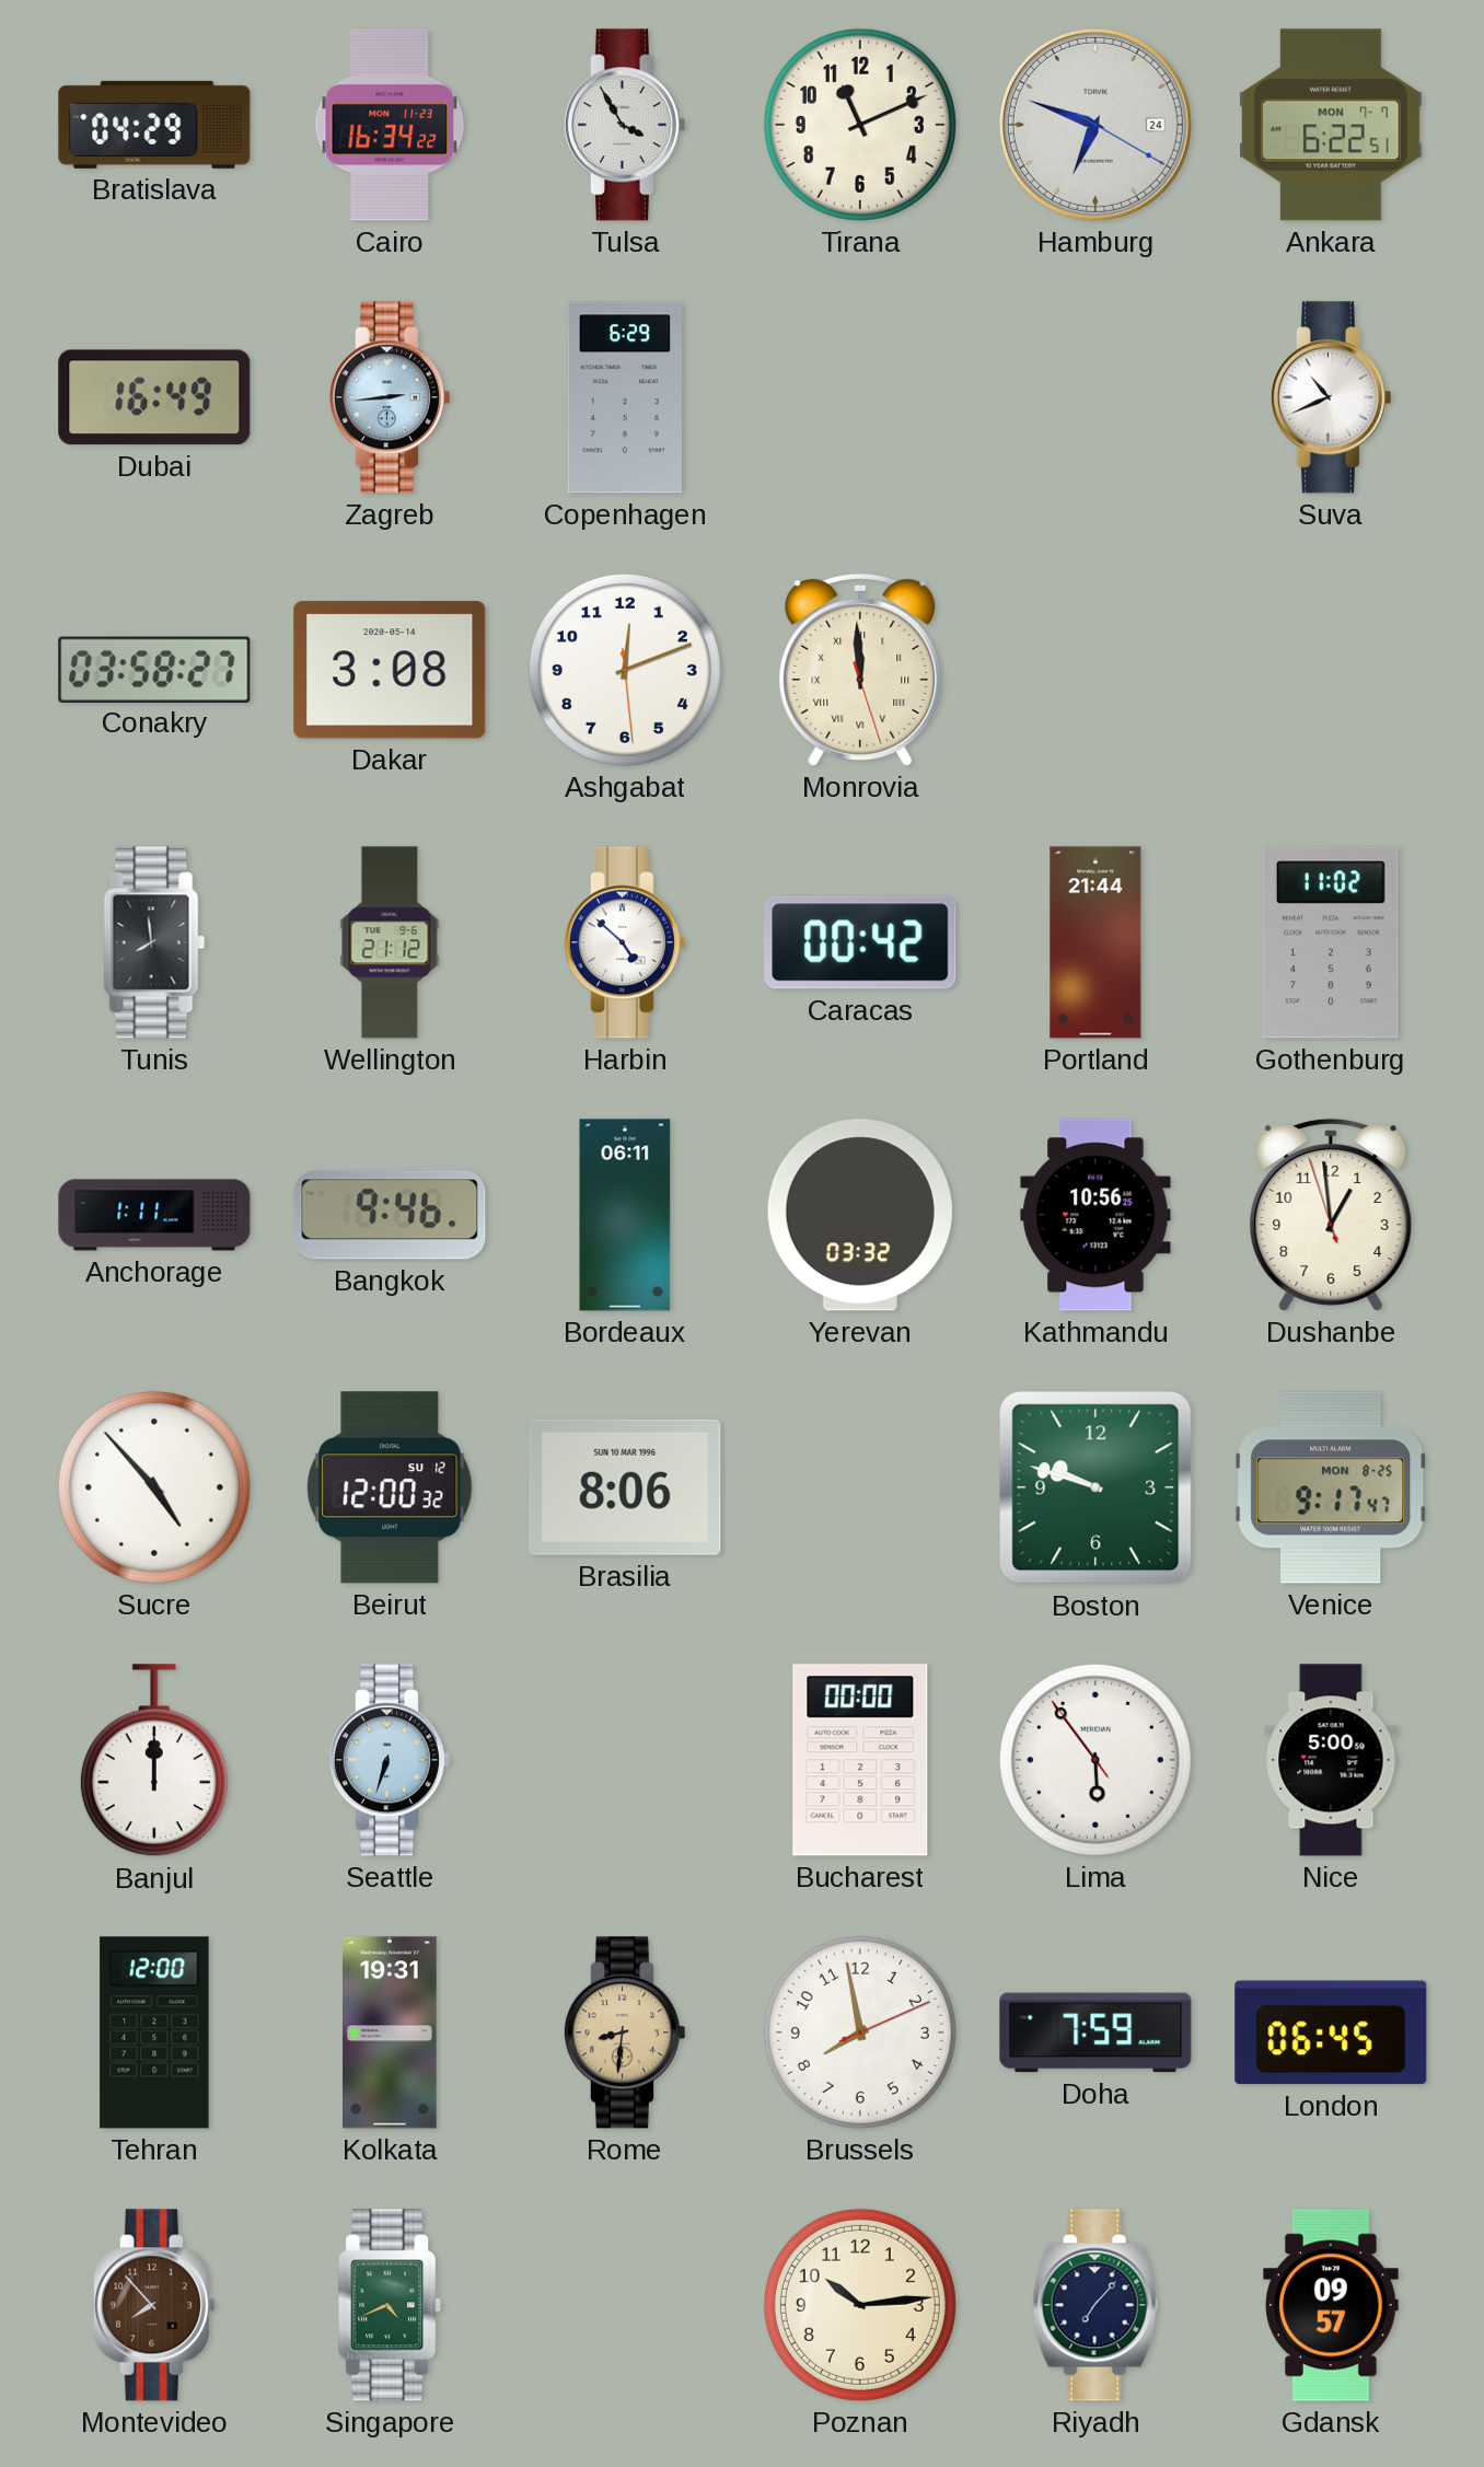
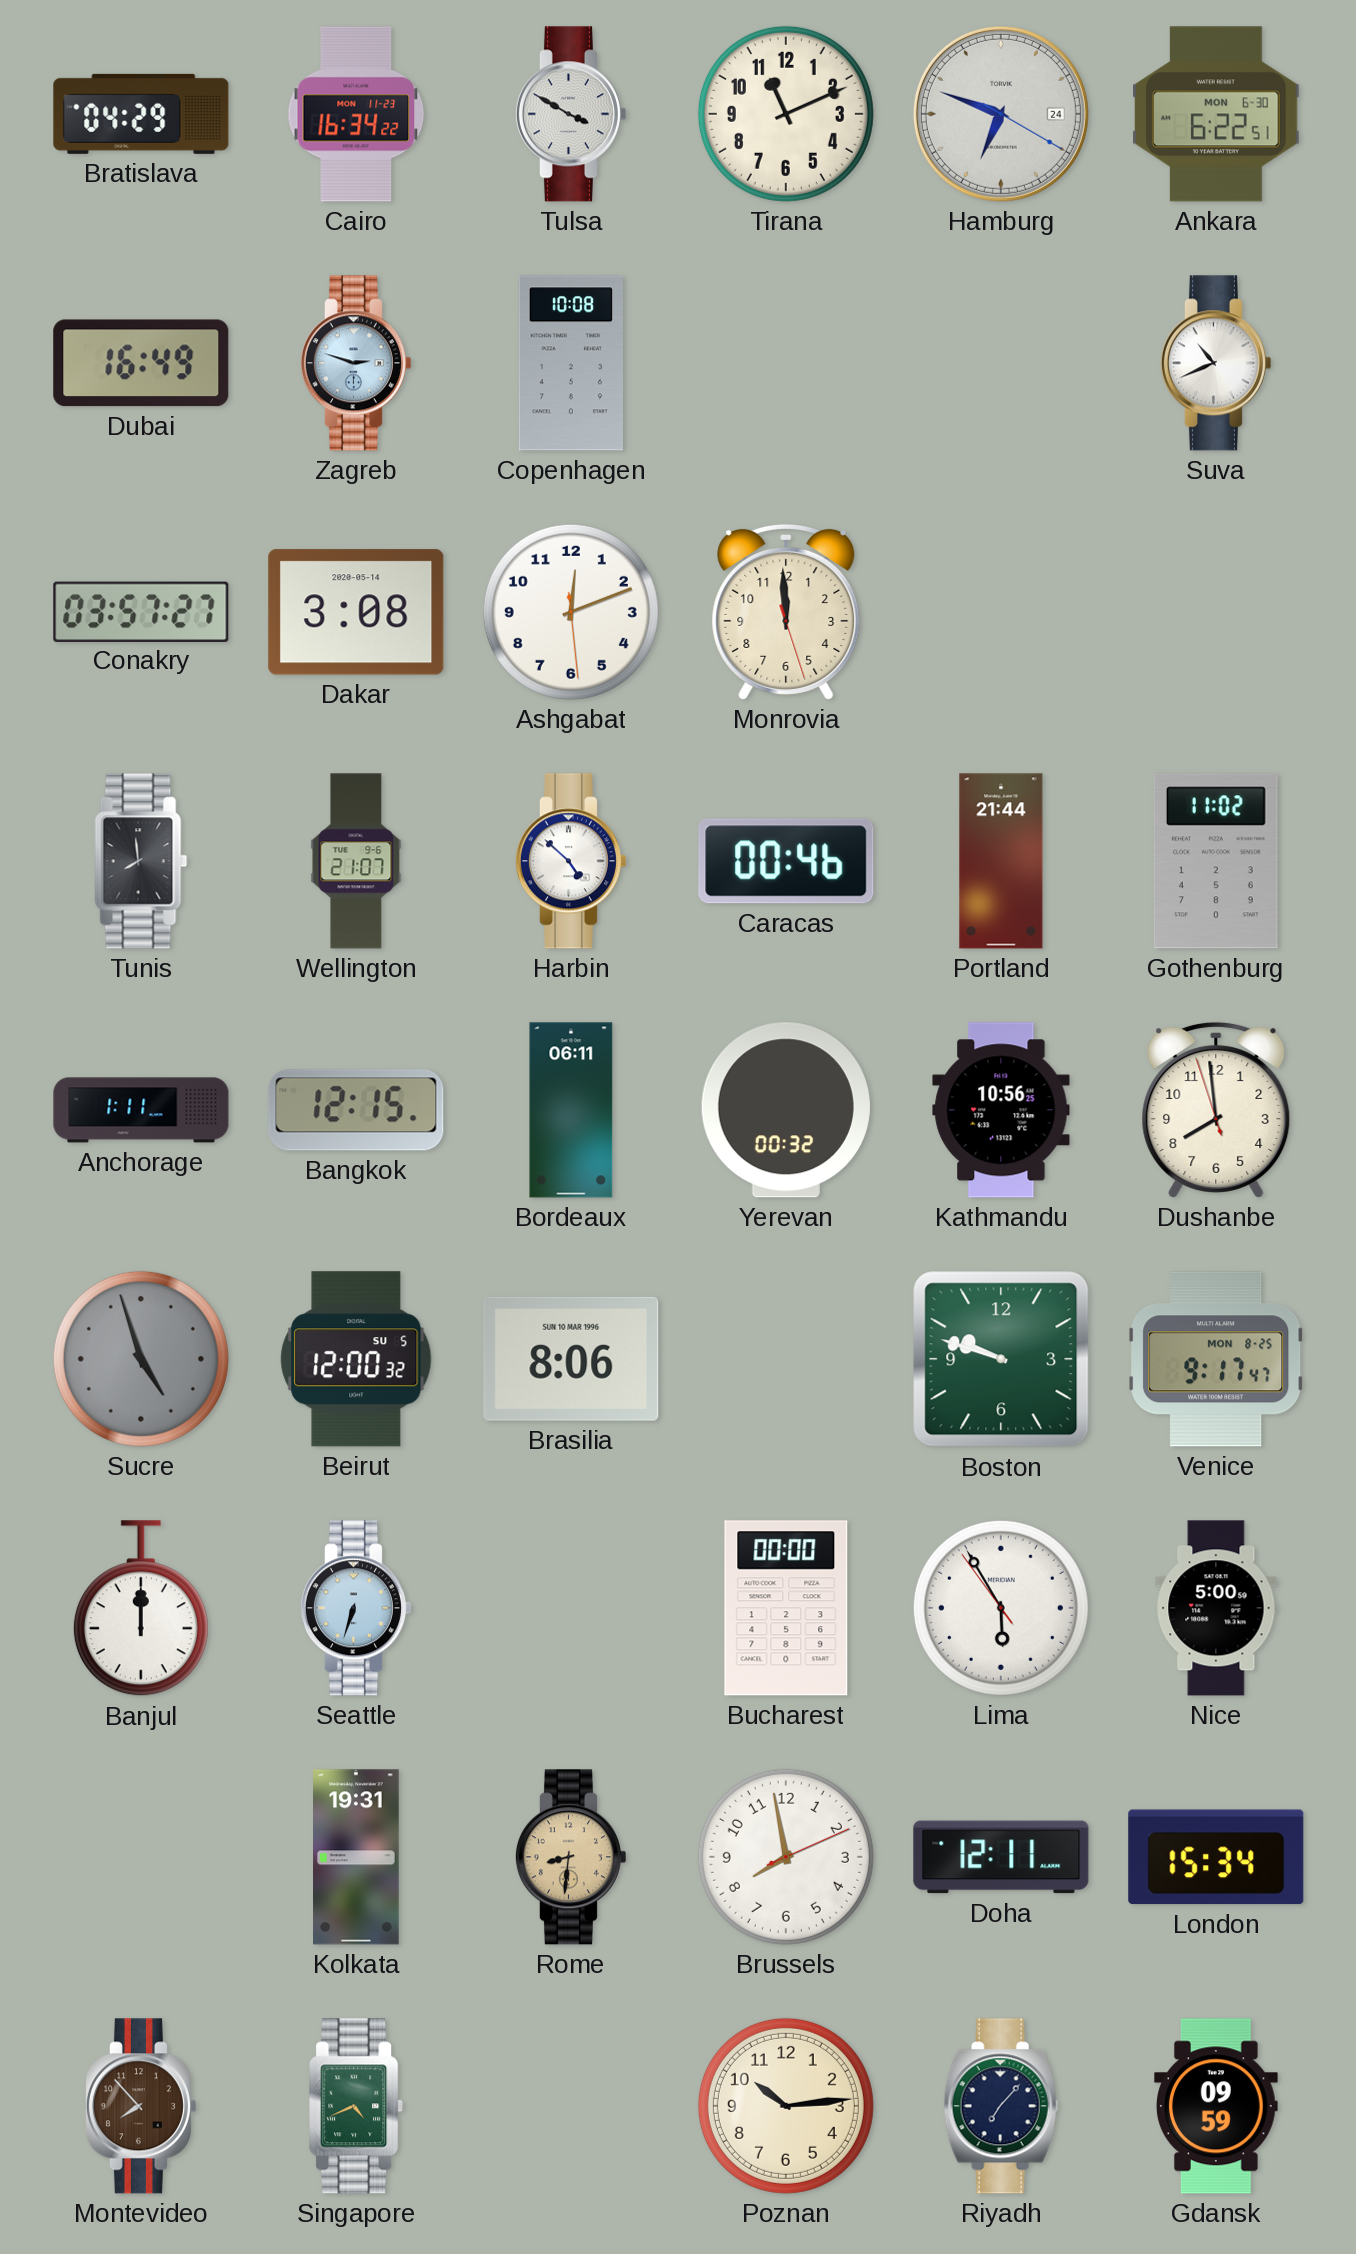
Tulsa: 3:55 -> 3:50 (570, 114)
Ankara date: MON 7-7 -> MON 6-30 (1216, 114)
Zagreb: 2:44 -> 2:48 (355, 363)
Copenhagen: 6:29 -> 10:08 (570, 363)
Conakry: 03:58 -> 03:57 (141, 611)
Monrovia numerals: Roman -> Arabic (786, 612)
Wellington: 21:12 -> 21:07 (356, 861)
Caracas: 00:42 -> 00:46 (786, 861)
Bangkok: 9:46 -> 12:15 (356, 1110)
Yerevan: 03:32 -> 00:32 (786, 1110)
Dushanbe: 12:58 -> 7:58 (1216, 1110)
Sucre: 4:53 -> 4:57 (141, 1359)
Sucre dial: white -> grey (141, 1359)
Beirut date: SU 12 -> SU 5 (356, 1359)
Lima: 5:53 -> 5:54 (1001, 1608)
Tehran: 12:00 -> none (154, 2032)
Doha: 7:59 -> 12:11 (1001, 1857)
London: 06:45 -> 15:34 (1216, 1857)
Gdansk: 09:57 -> 09:59 (1217, 2106)
